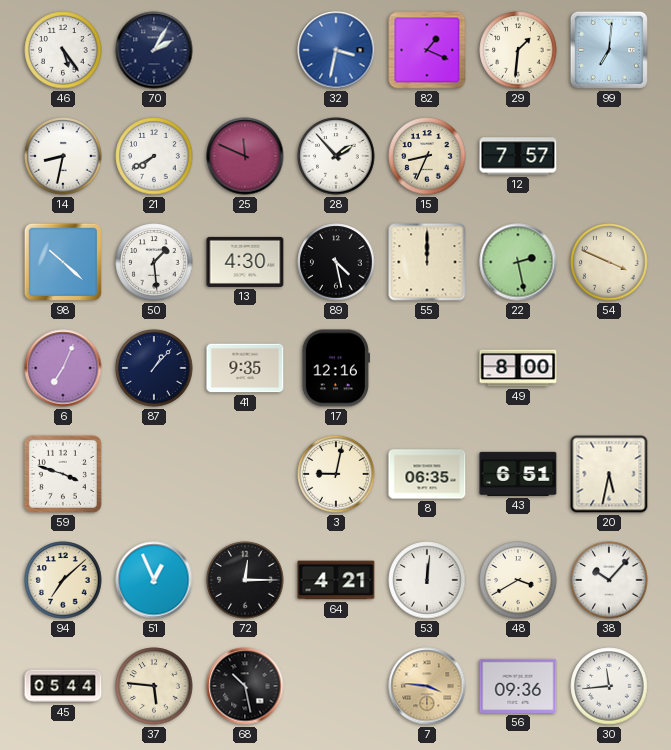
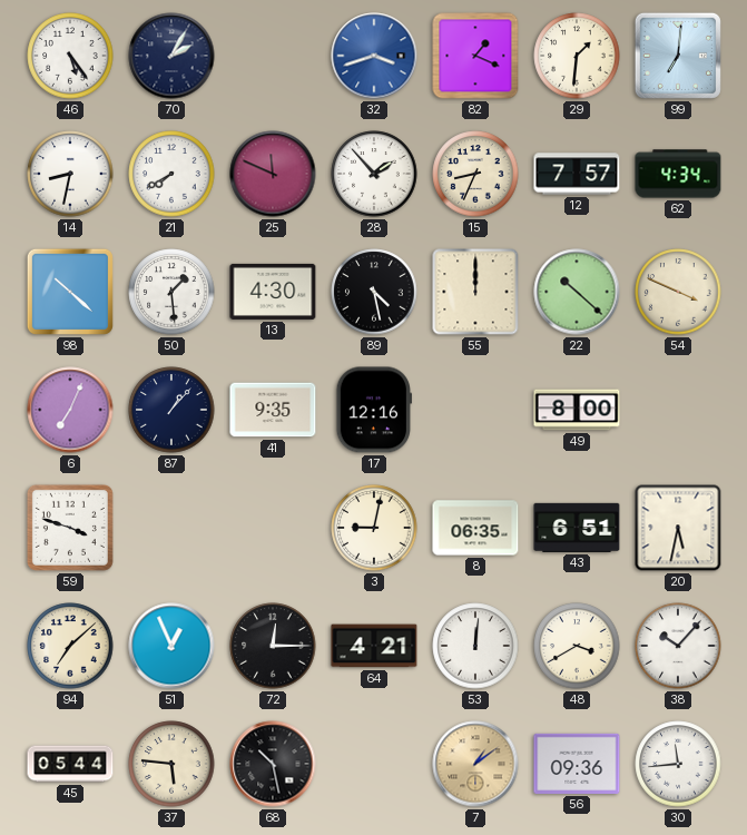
32: 3:32 -> 3:42 (374, 56)
62: none -> 4:34 (678, 174)
22: 2:28 -> 10:22 (577, 292)
7: 3:46 -> 1:09 (475, 764)
